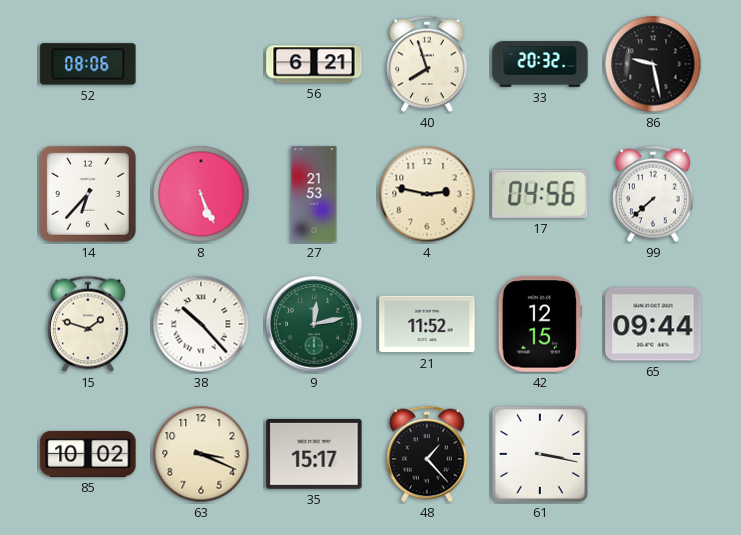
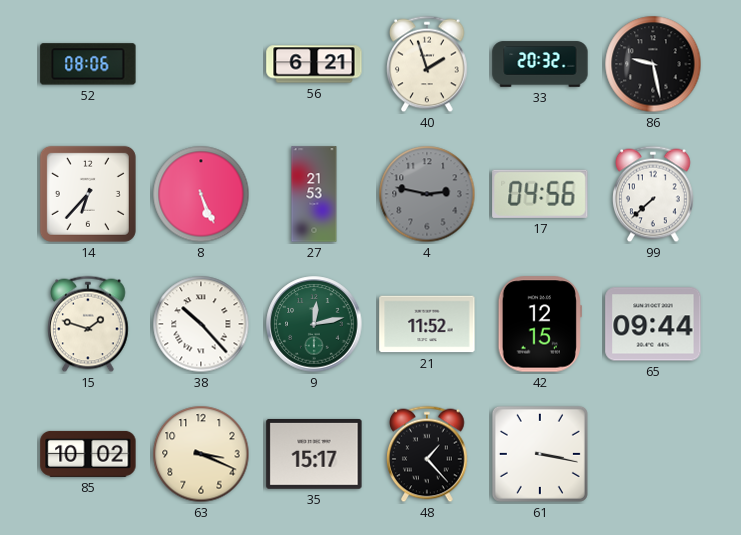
40: 7:57 -> 1:57 (427, 64)
4 dial: cream -> grey (427, 194)
